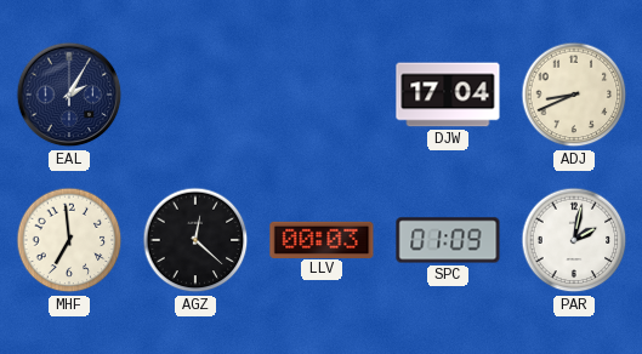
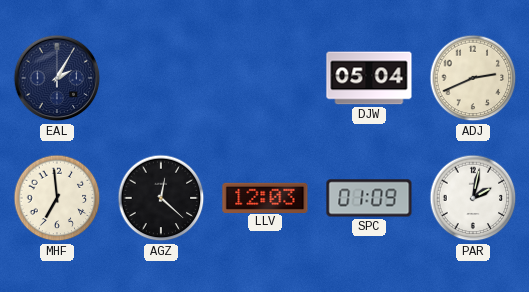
DJW: 17:04 -> 05:04 (369, 78)
ADJ: 8:41 -> 2:41 (473, 78)
LLV: 00:03 -> 12:03 (265, 197)
